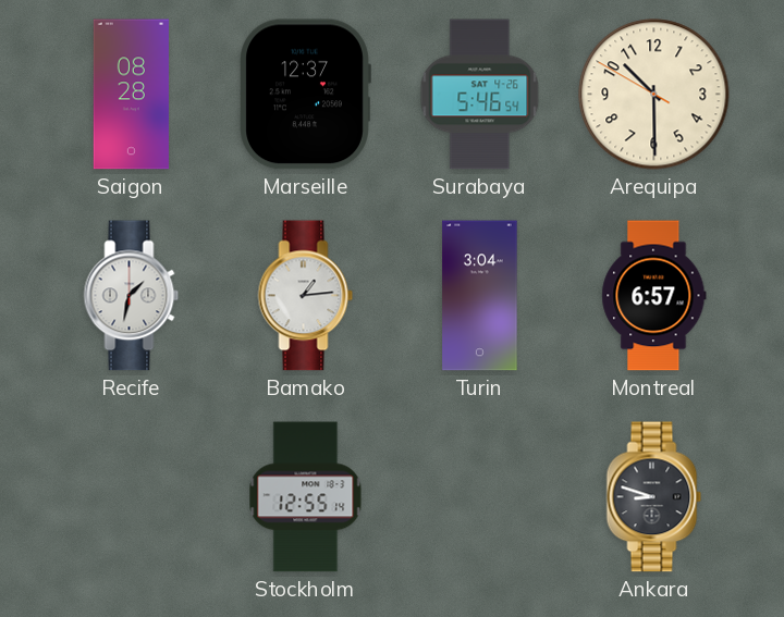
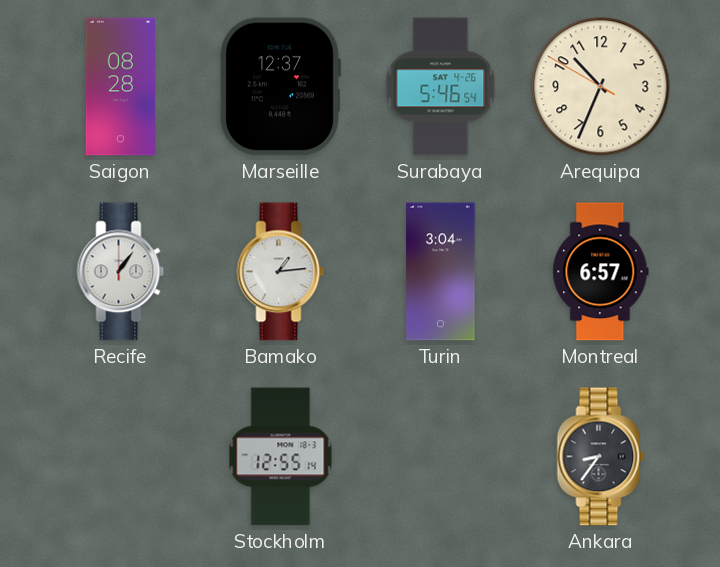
Arequipa: 10:29 -> 10:33 (601, 87)
Recife: 1:32 -> 1:06 (121, 272)
Ankara: 8:48 -> 8:36 (601, 457)
